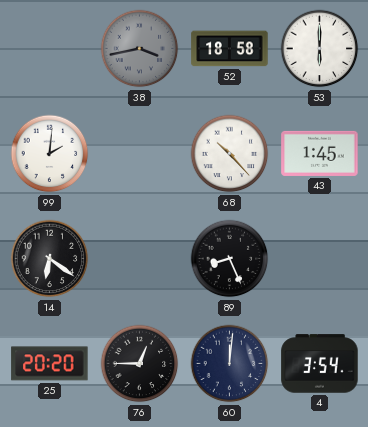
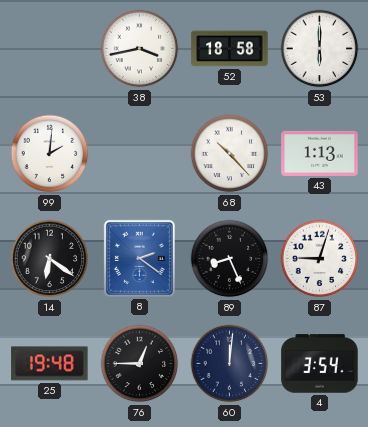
38 dial: grey -> white (140, 49)
43: 1:45 -> 1:13 (320, 153)
8: none -> 2:21 (139, 258)
87: none -> 9:03 (320, 259)
25: 20:20 -> 19:48 (50, 364)
